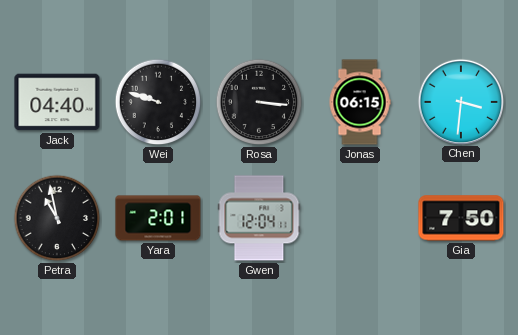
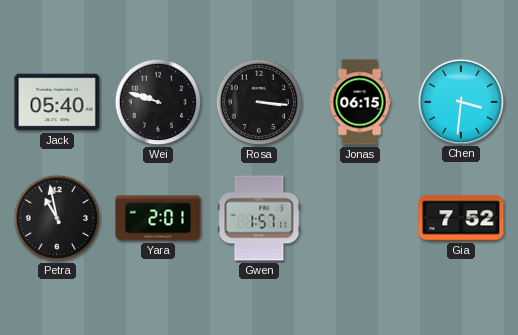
Jack: 04:40 -> 05:40 (57, 102)
Gwen: 12:04 -> 1:57 (259, 218)
Gia: 7:50 -> 7:52 (461, 218)
